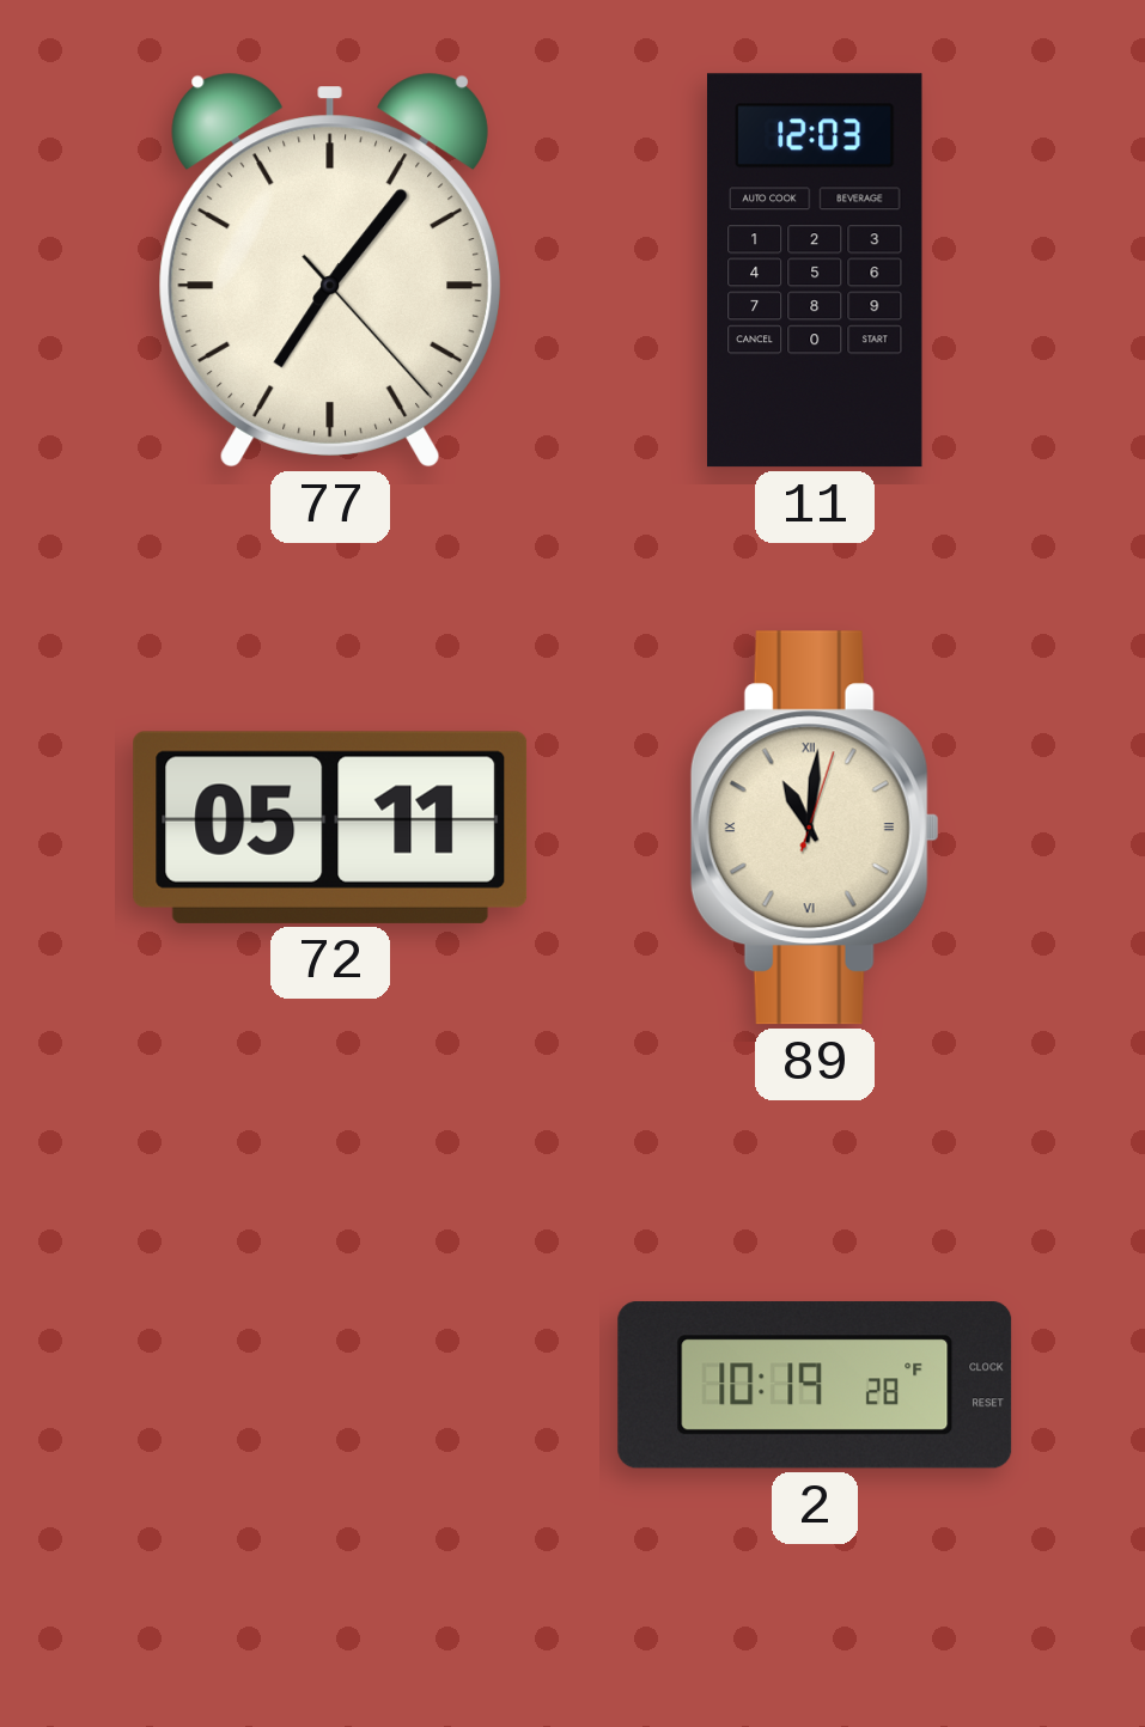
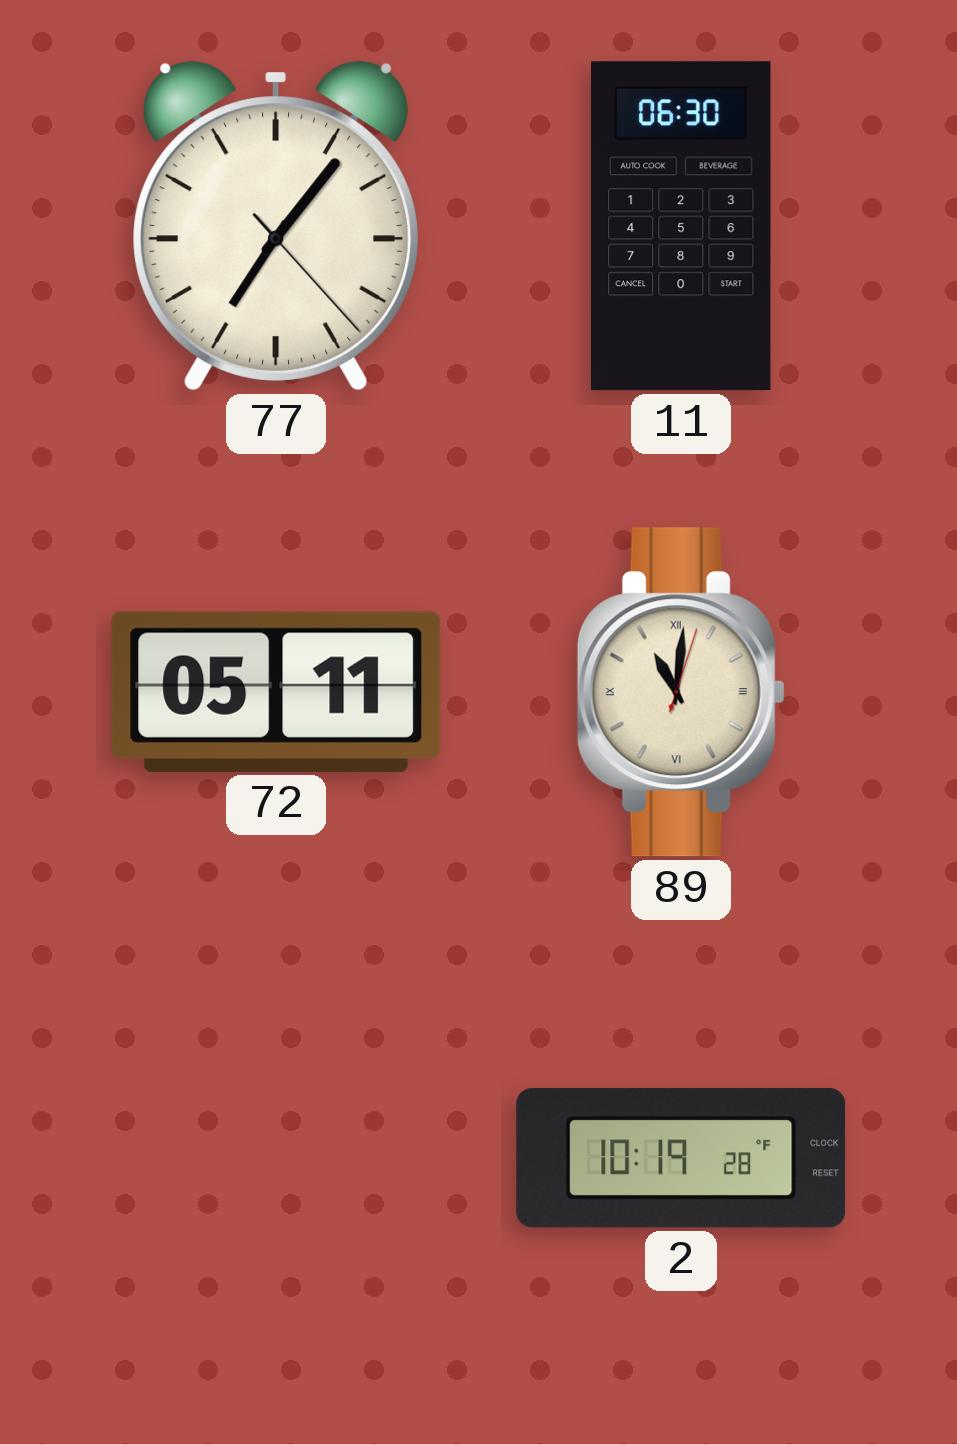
11: 12:03 -> 06:30 (681, 226)
